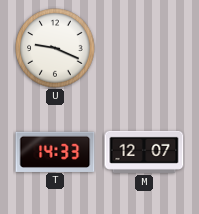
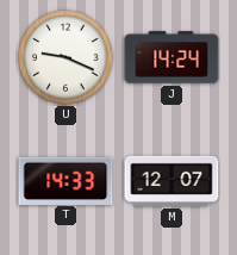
J: none -> 14:24 (171, 57)
